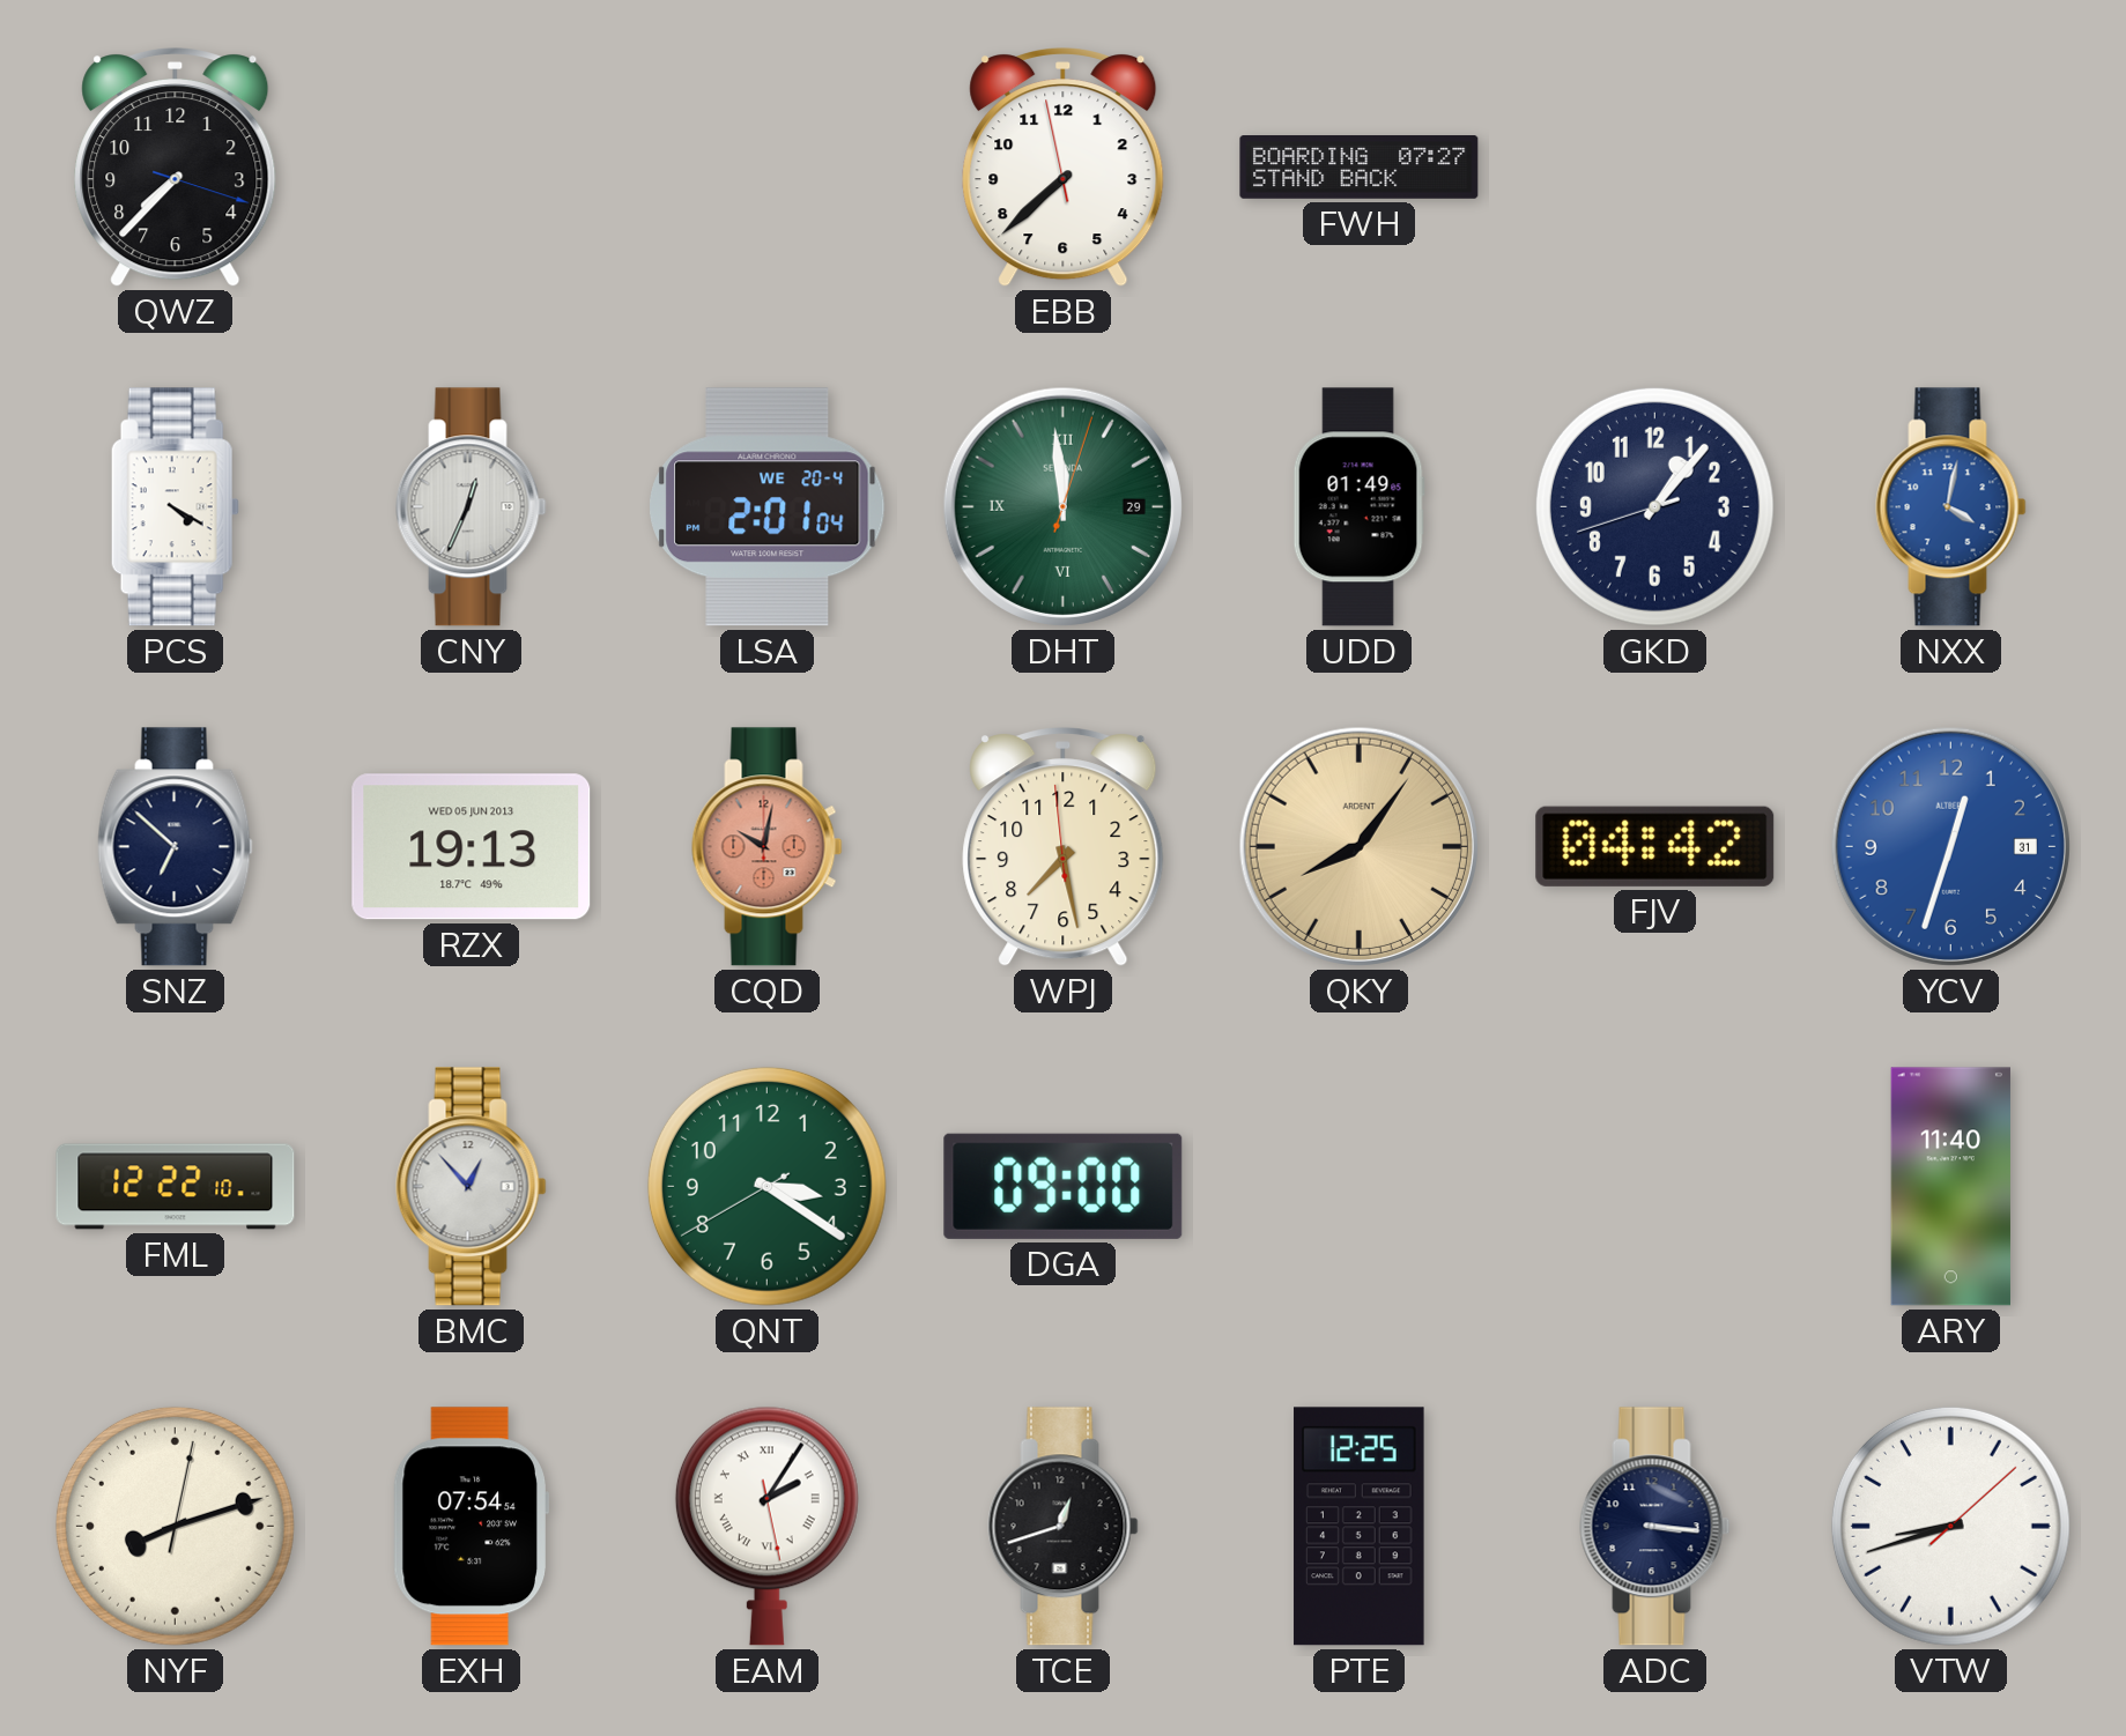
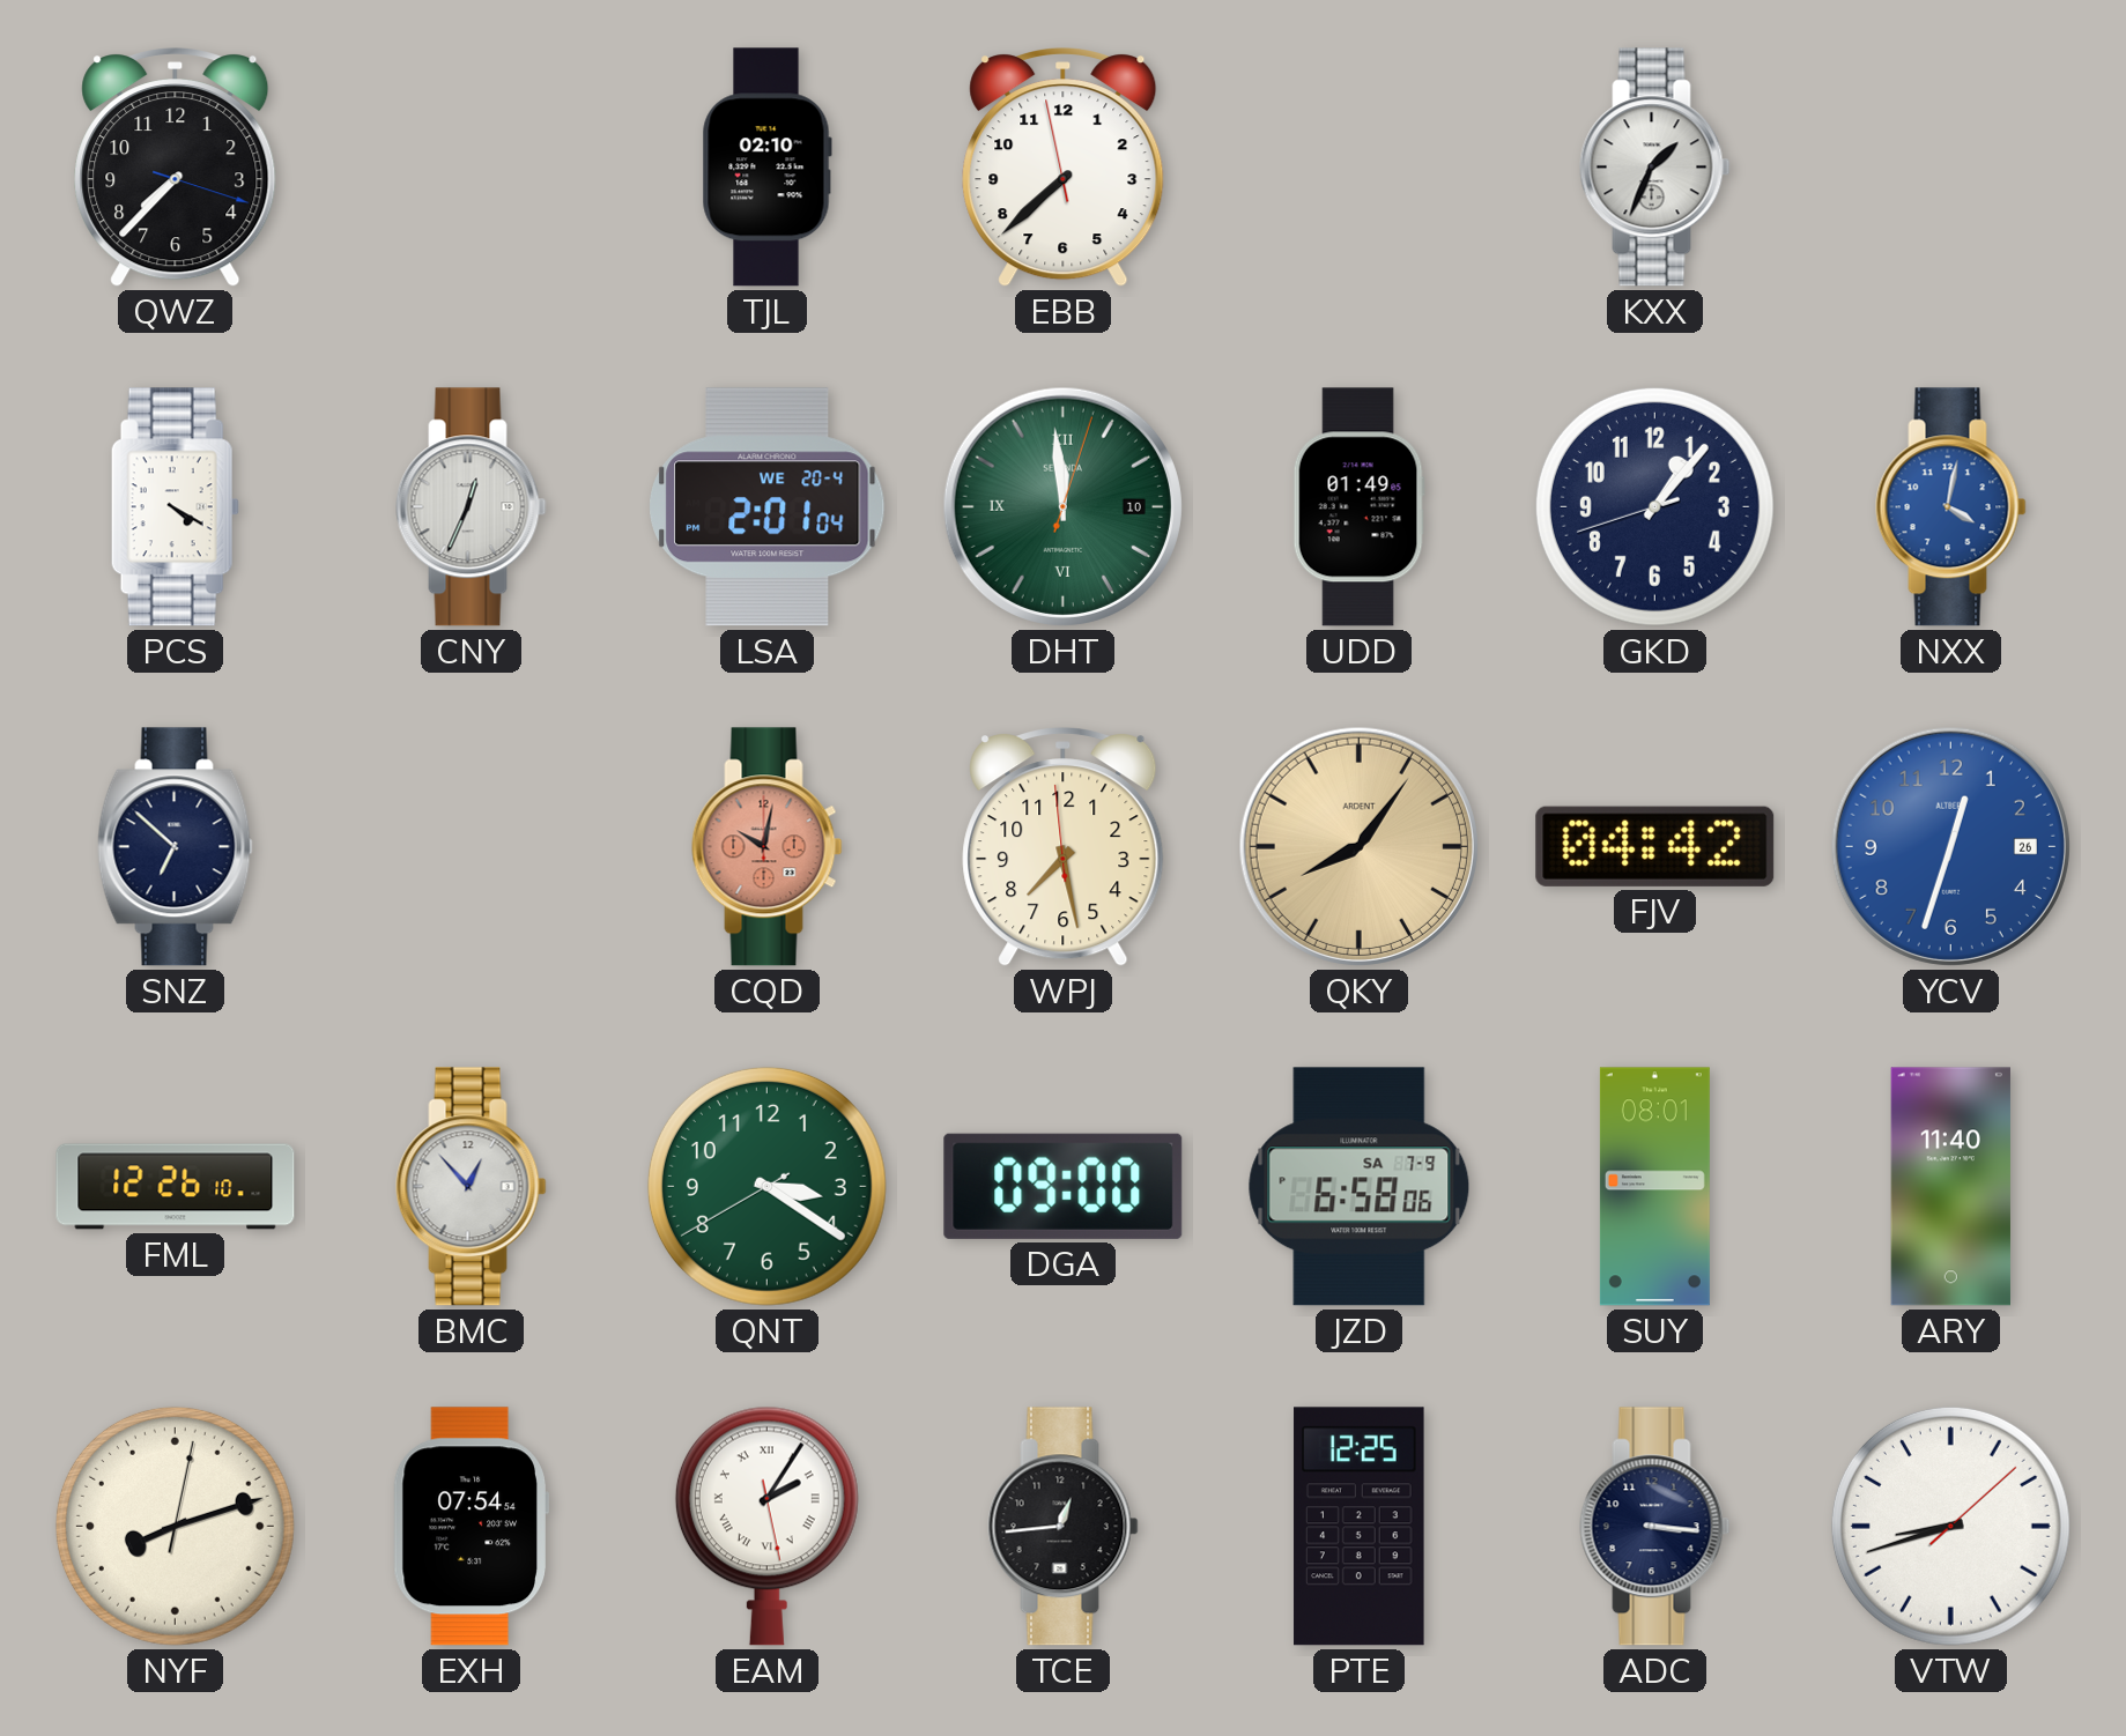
TJL: none -> 02:10 (766, 168)
FWH: 07:27 -> none (1360, 168)
KXX: none -> 1:34 (1655, 168)
DHT date: 29 -> 10 (1062, 506)
RZX: 19:13 -> none (472, 847)
YCV date: 31 -> 26 (1950, 846)
FML: 12:22 -> 12:26 (176, 1187)
JZD: none -> 6:58 (1360, 1187)
SUY: none -> 08:01 (1654, 1187)
TCE: 12:42 -> 12:44 (1064, 1527)
